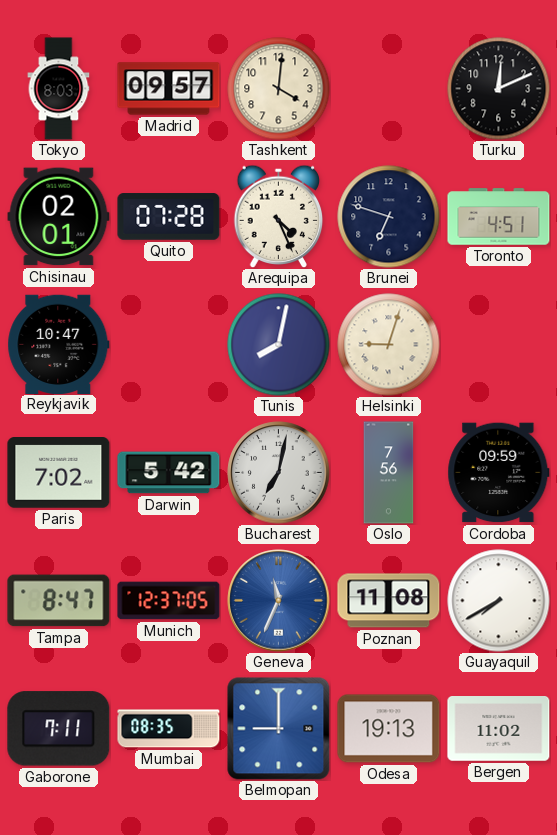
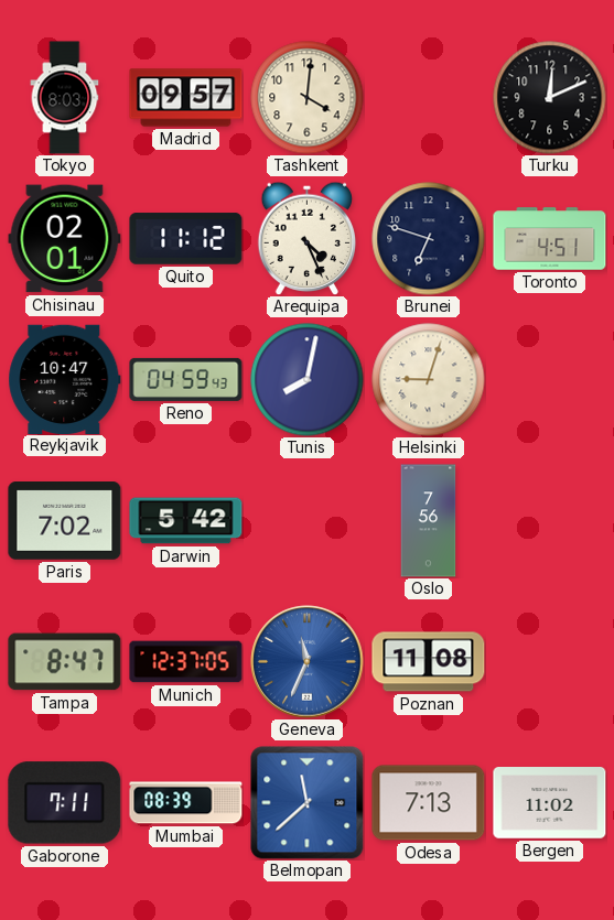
Quito: 07:28 -> 11:12 (186, 239)
Reno: none -> 04:59 (186, 379)
Bucharest: 7:02 -> none (279, 473)
Cordoba: 09:59 -> none (499, 473)
Guayaquil: 7:40 -> none (499, 601)
Mumbai: 08:35 -> 08:39 (186, 803)
Belmopan: 9:00 -> 11:38 (308, 803)
Odesa: 19:13 -> 7:13 (429, 803)
